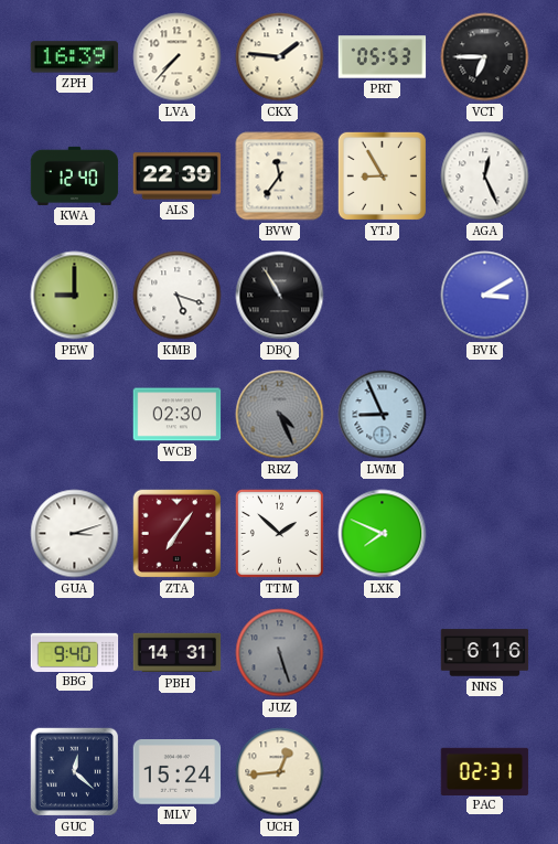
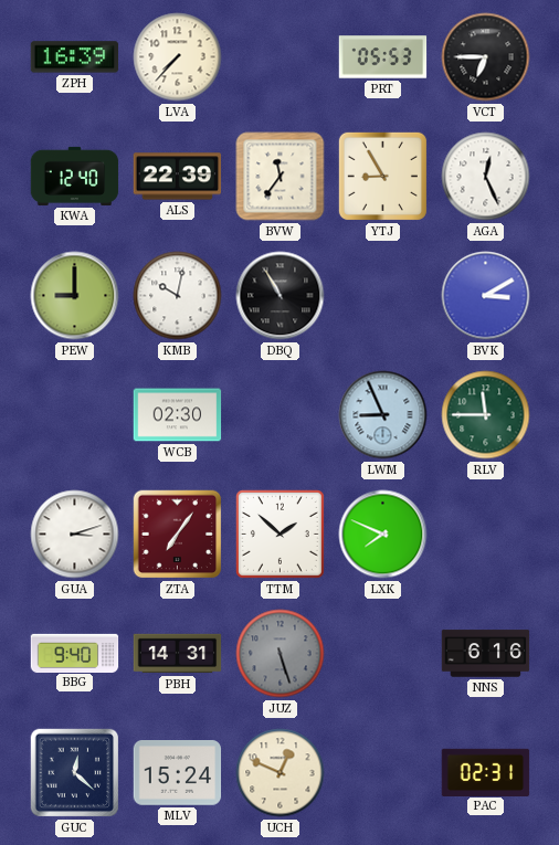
CKX: 1:46 -> none (280, 57)
KMB: 5:18 -> 10:02 (178, 296)
RRZ: 4:26 -> none (280, 415)
RLV: none -> 11:45 (486, 415)
UCH: 12:44 -> 12:49 (281, 773)
